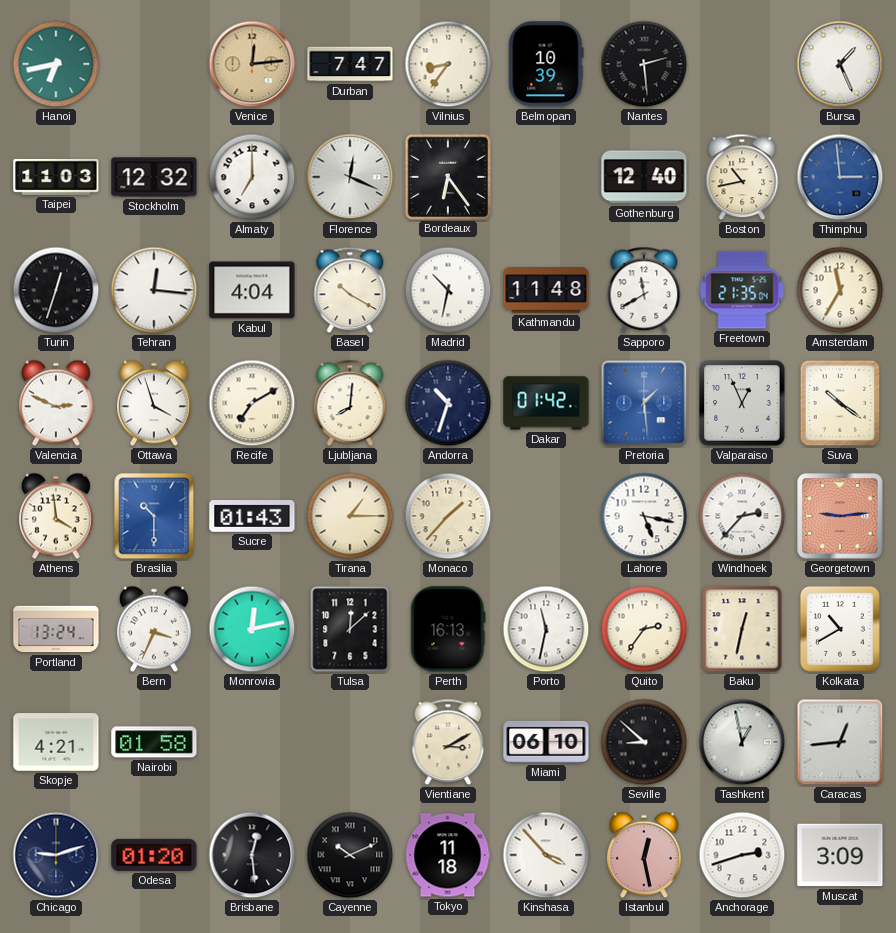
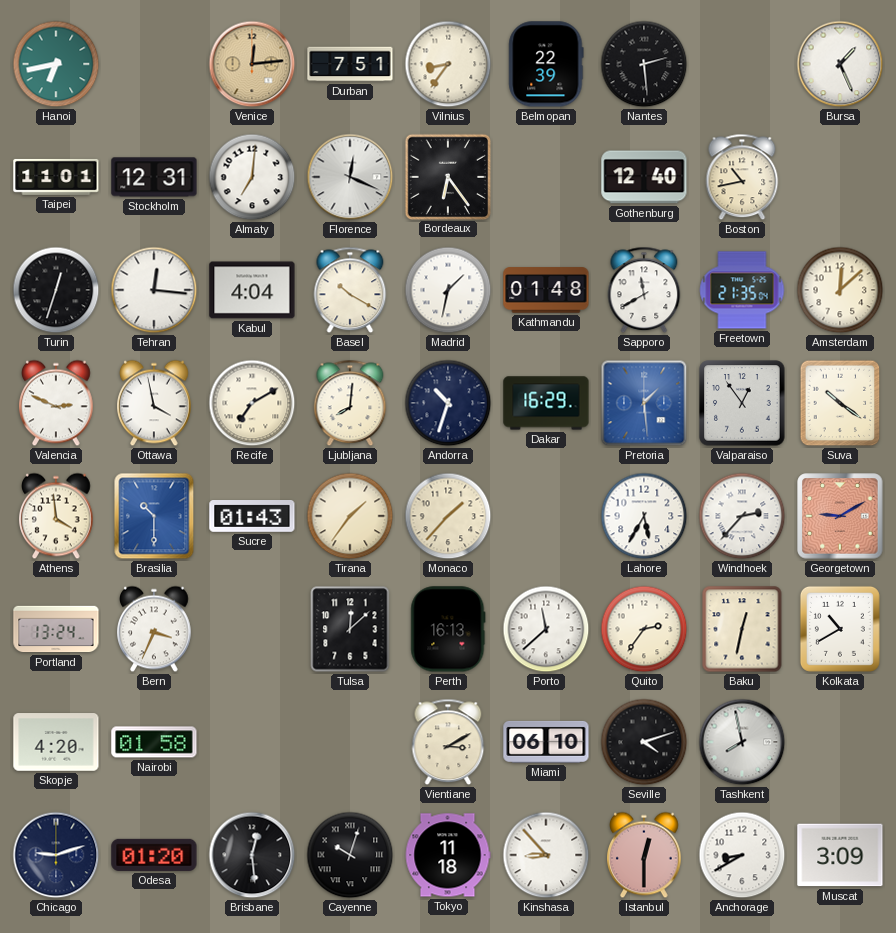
Durban: 7:47 -> 7:51 (350, 64)
Belmopan: 10:39 -> 22:39 (546, 64)
Taipei: 11:03 -> 11:01 (56, 177)
Stockholm: 12:32 -> 12:31 (154, 177)
Almaty: 7:00 -> 7:01 (252, 177)
Thimphu: 2:59 -> none (840, 177)
Madrid: 10:32 -> 1:32 (448, 290)
Kathmandu: 11:48 -> 01:48 (546, 290)
Amsterdam: 11:35 -> 12:08 (840, 290)
Ottawa: 3:57 -> 3:58 (155, 403)
Dakar: 01:42 -> 16:29 (546, 403)
Valparaiso: 12:56 -> 12:54 (742, 403)
Tirana: 1:15 -> 1:36 (350, 516)
Lahore: 5:17 -> 5:35 (644, 516)
Georgetown: 9:14 -> 9:10 (840, 516)
Monrovia: 12:13 -> none (252, 629)
Porto: 11:32 -> 11:38 (546, 629)
Skopje: 4:21 -> 4:20 (56, 742)
Seville: 8:52 -> 4:12 (644, 742)
Tashkent: 12:58 -> 7:58 (742, 742)
Caracas: 12:44 -> none (840, 742)
Cayenne: 10:11 -> 10:03 (350, 855)
Kinshasa: 3:53 -> 8:53 (546, 855)
Istanbul: 12:28 -> 12:30 (645, 855)
Anchorage: 2:42 -> 8:40 (742, 855)
